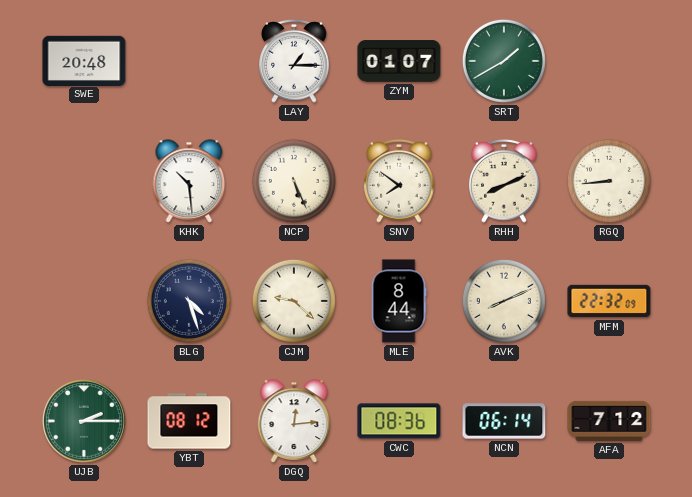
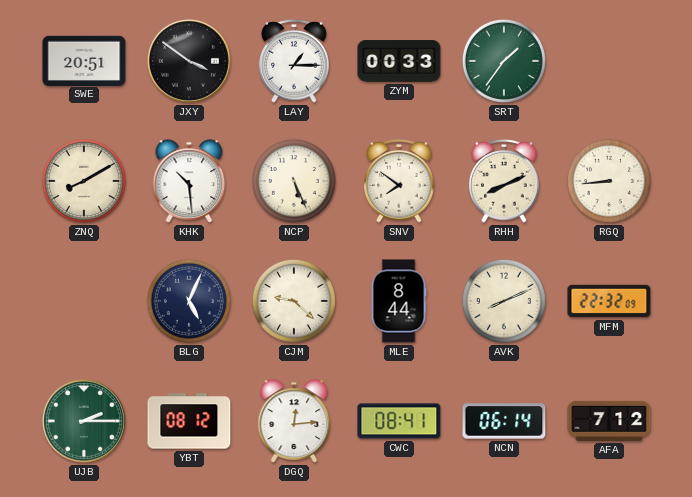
SWE: 20:48 -> 20:51 (84, 60)
JXY: none -> 3:51 (189, 61)
ZYM: 01:07 -> 00:33 (399, 61)
SRT: 1:40 -> 1:36 (504, 61)
ZNQ: none -> 8:10 (84, 181)
BLG: 4:27 -> 5:04 (189, 301)
CWC: 08:36 -> 08:41 (399, 421)
